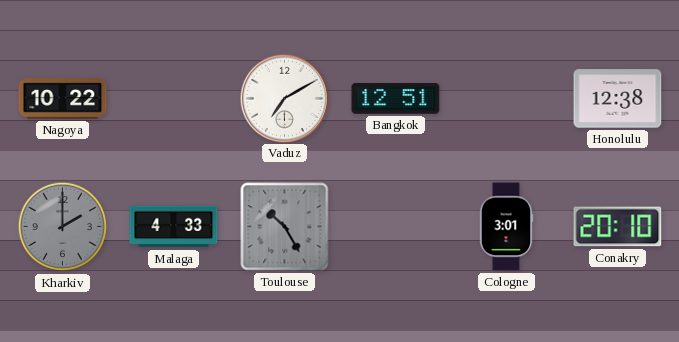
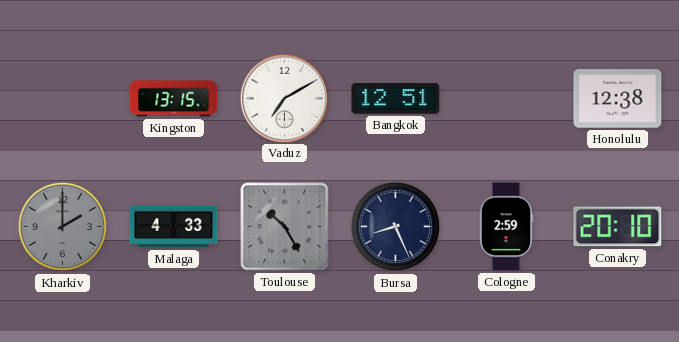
Nagoya: 10:22 -> none (63, 99)
Kingston: none -> 13:15 (174, 99)
Bursa: none -> 8:26 (396, 227)
Cologne: 3:01 -> 2:59 (506, 227)
